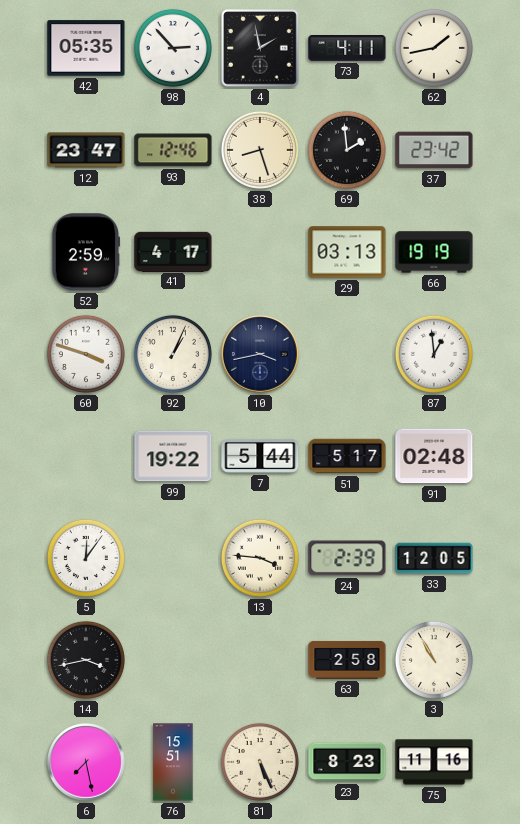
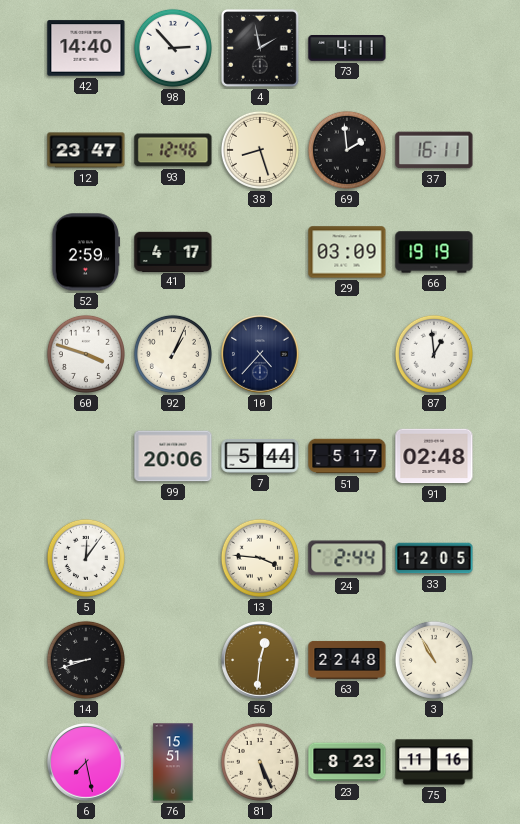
42: 05:35 -> 14:40 (86, 48)
62: 1:43 -> none (434, 48)
37: 23:42 -> 16:11 (434, 150)
29: 03:13 -> 03:09 (347, 252)
10: 3:43 -> 4:37 (260, 354)
99: 19:22 -> 20:06 (173, 456)
24: 2:39 -> 2:44 (347, 558)
14: 3:43 -> 8:42 (86, 660)
56: none -> 12:31 (260, 660)
63: 2:58 -> 22:48 (347, 660)
